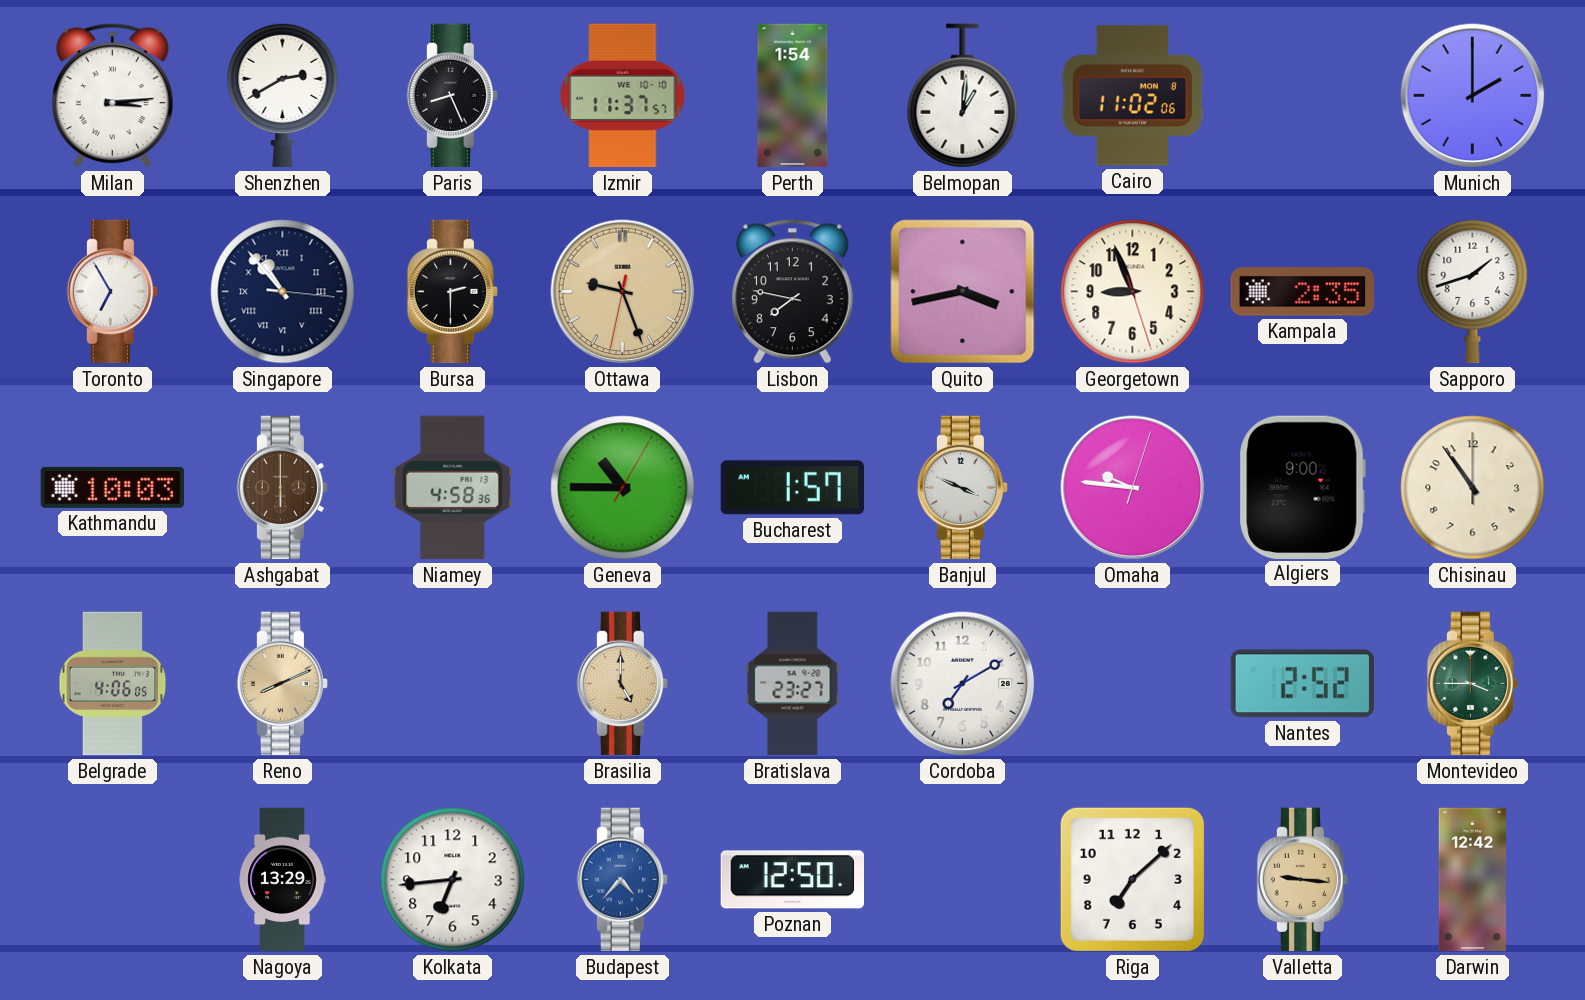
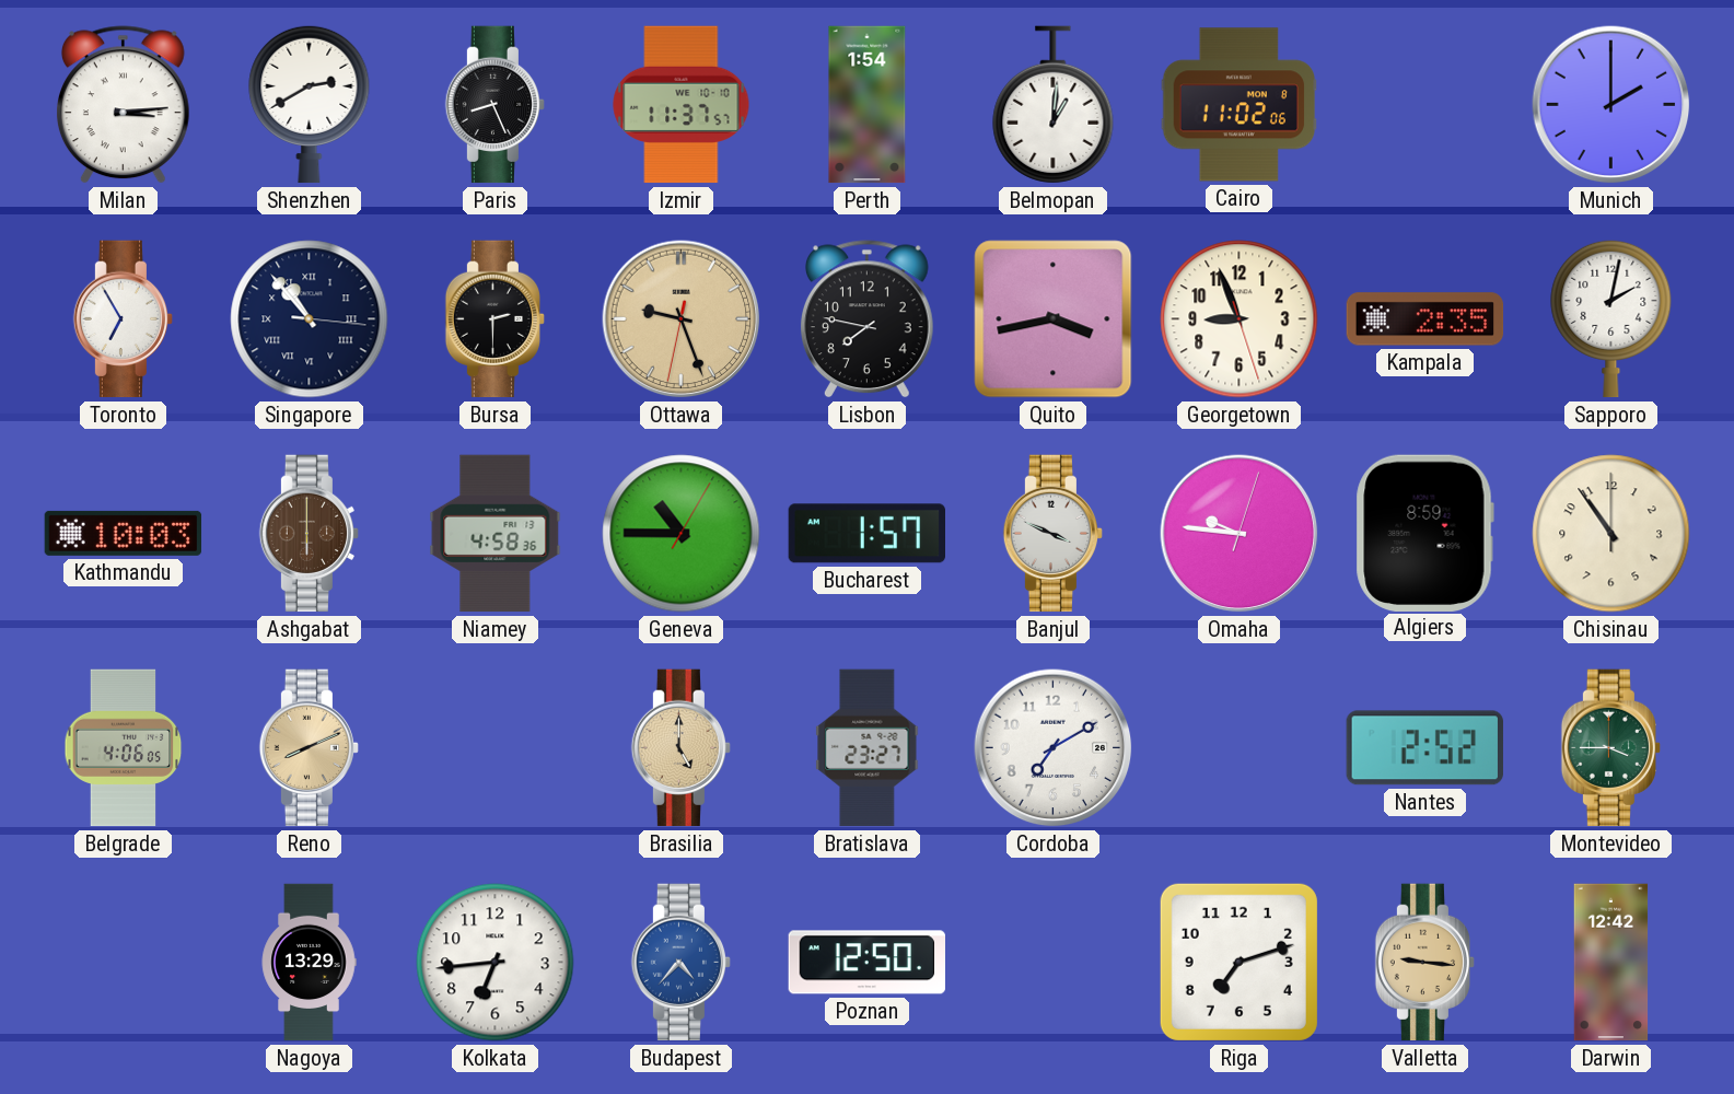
Sapporo: 1:42 -> 2:02 (1611, 318)
Algiers: 9:00 -> 8:59 (1424, 533)
Riga: 7:08 -> 7:12 (1238, 962)
